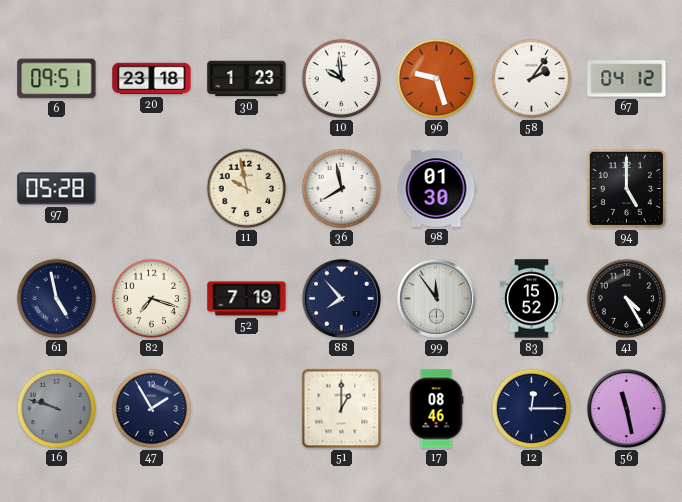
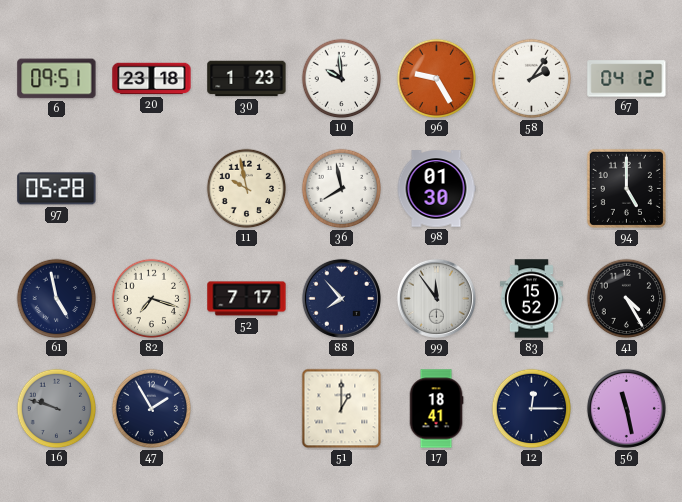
96: 9:27 -> 9:25 (437, 79)
52: 7:19 -> 7:17 (247, 299)
17: 08:46 -> 18:41 (436, 409)
